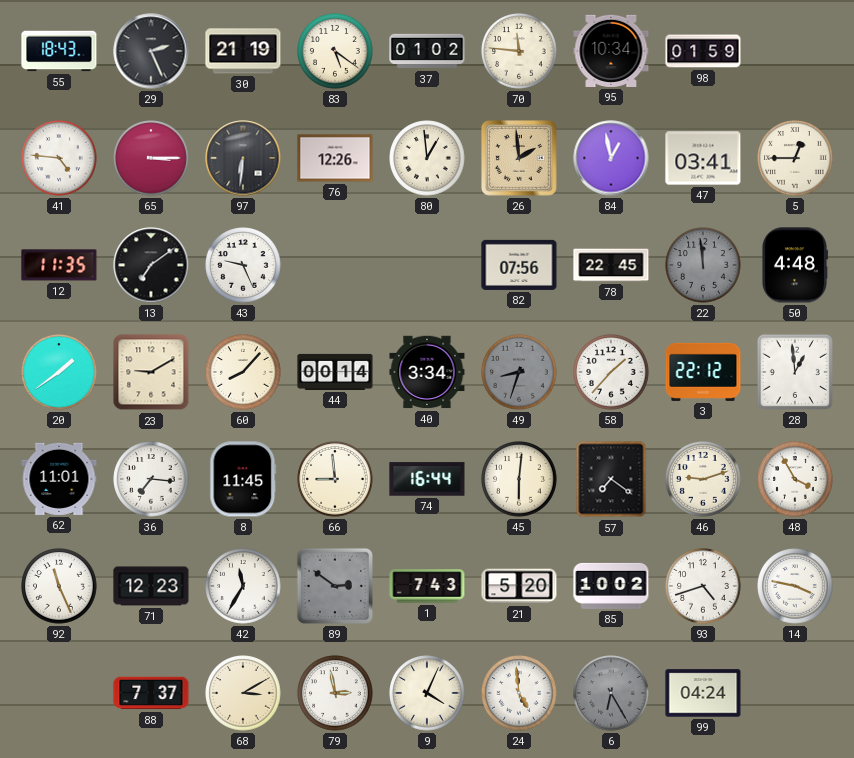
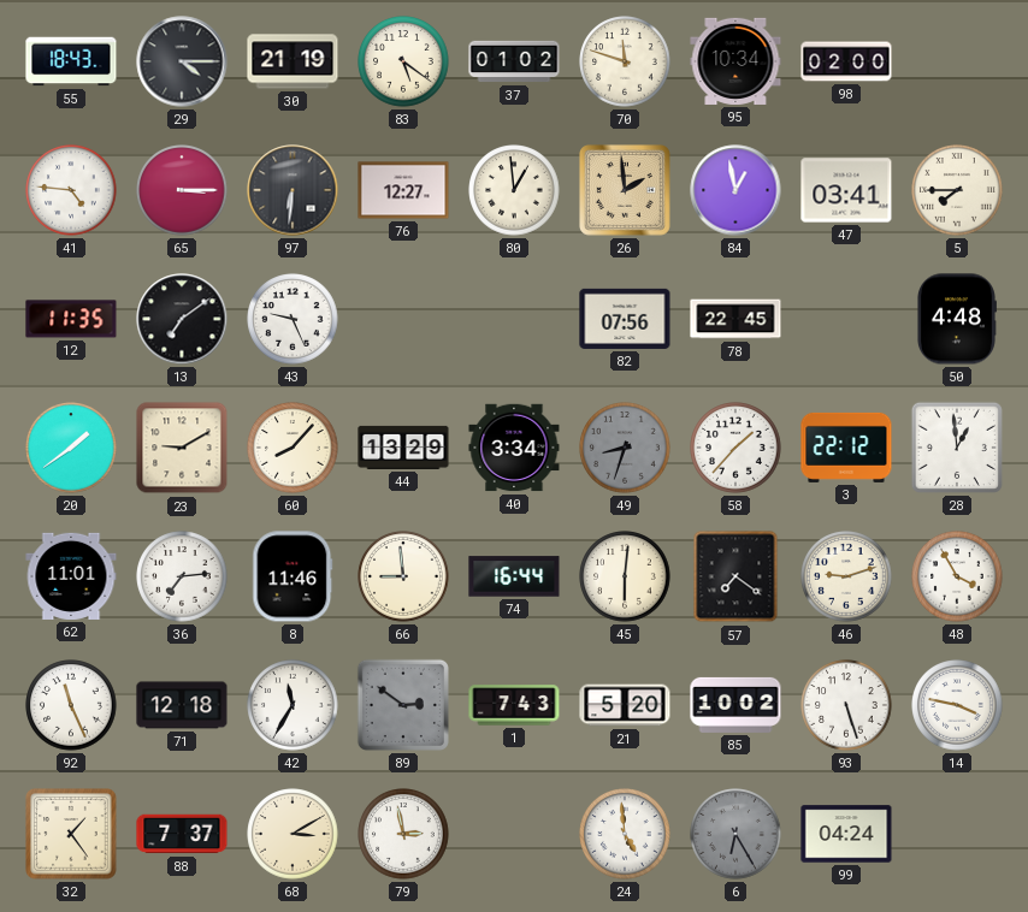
29: 2:26 -> 4:15 (182, 61)
70: 11:46 -> 11:48 (625, 61)
98: 01:59 -> 02:00 (846, 61)
76: 12:26 -> 12:27 (403, 190)
5: 12:45 -> 7:45 (957, 190)
22: 11:59 -> none (703, 265)
44: 00:14 -> 13:29 (403, 448)
36: 7:16 -> 7:14 (182, 576)
8: 11:45 -> 11:46 (293, 576)
71: 12:23 -> 12:18 (182, 705)
93: 4:42 -> 5:27 (846, 705)
32: none -> 1:24 (71, 834)
9: 4:04 -> none (427, 693)
